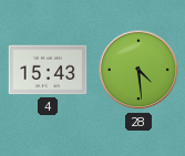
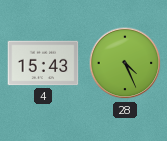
28: 4:29 -> 4:26 (125, 63)
